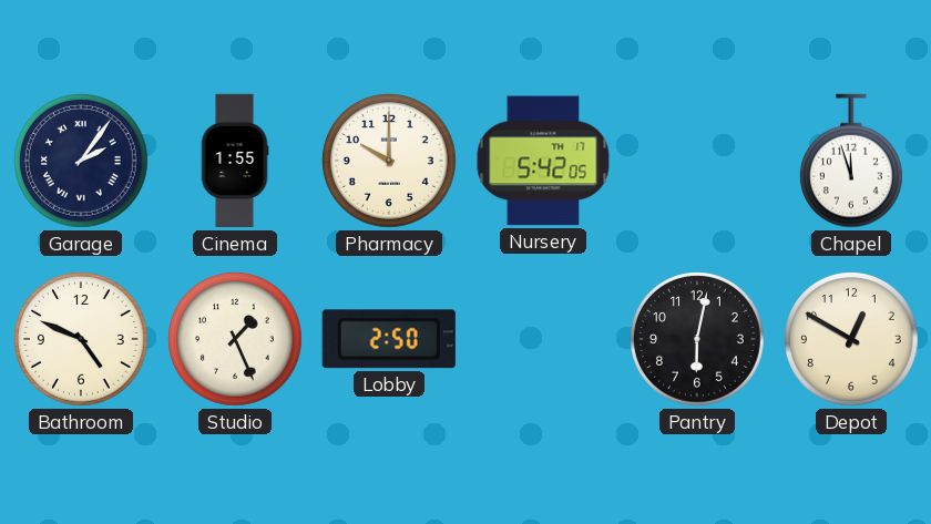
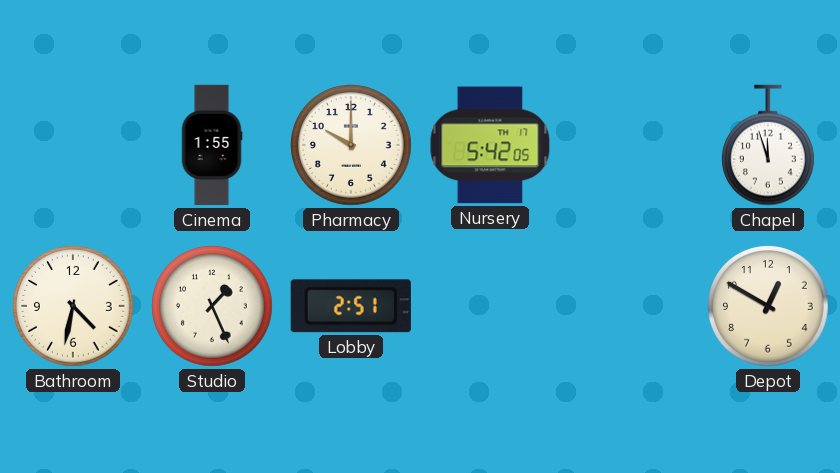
Garage: 2:06 -> none (82, 162)
Bathroom: 4:49 -> 4:32 (74, 307)
Lobby: 2:50 -> 2:51 (351, 306)
Pantry: 6:02 -> none (698, 340)
